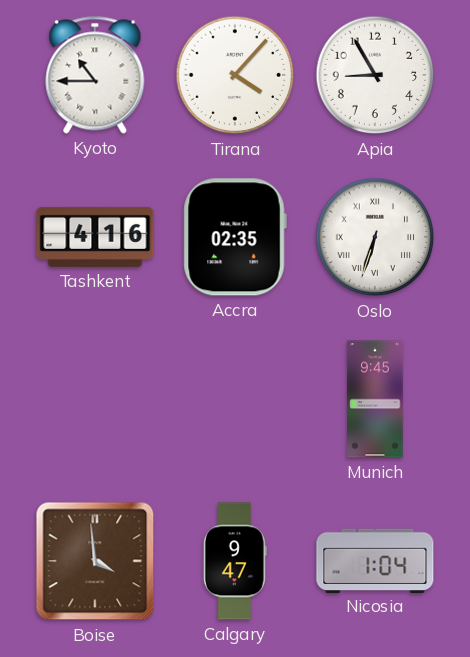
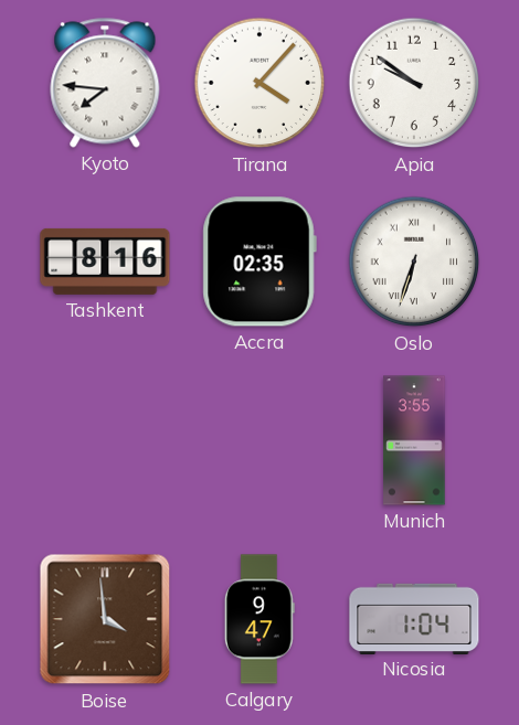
Kyoto: 10:45 -> 7:46 (105, 83)
Apia: 8:55 -> 9:51 (414, 83)
Tashkent: 4:16 -> 8:16 (105, 262)
Munich: 9:45 -> 3:55 (414, 440)
